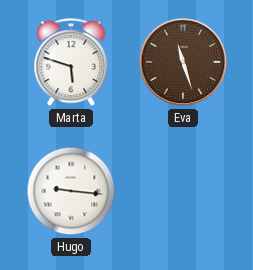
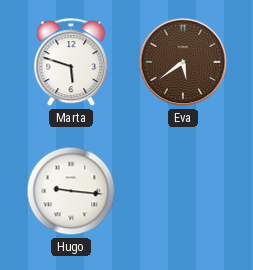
Eva: 11:27 -> 5:39 (183, 62)
